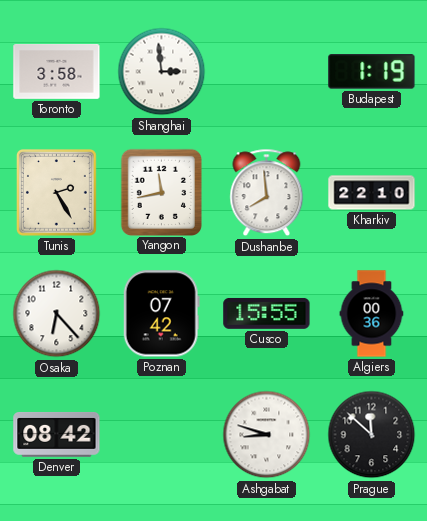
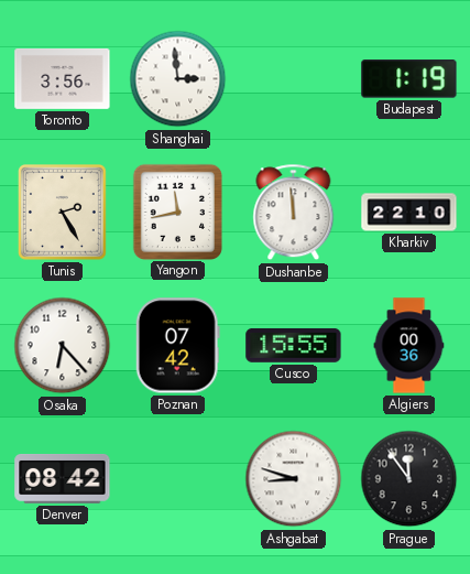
Toronto: 3:58 -> 3:56 (63, 78)
Dushanbe: 7:59 -> 11:59 (294, 213)
Prague: 11:52 -> 11:54 (409, 479)
